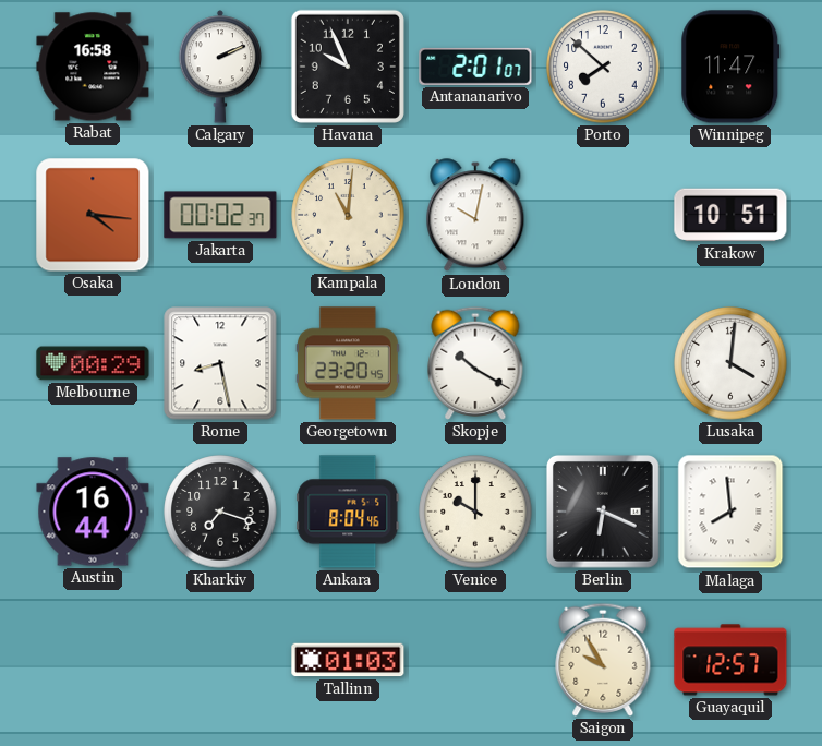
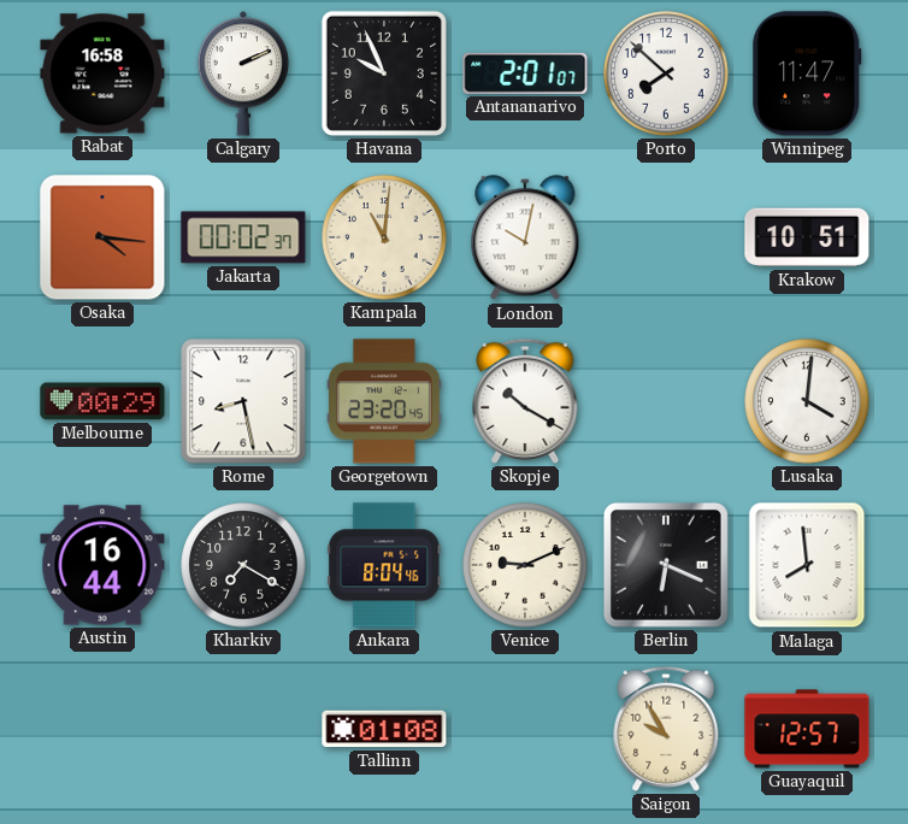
Kharkiv: 7:18 -> 7:20 (243, 565)
Venice: 10:00 -> 9:11 (525, 565)
Tallinn: 01:03 -> 01:08 (384, 729)
